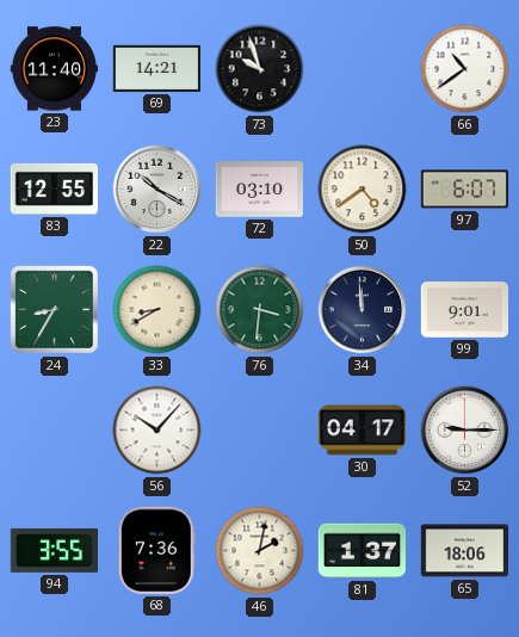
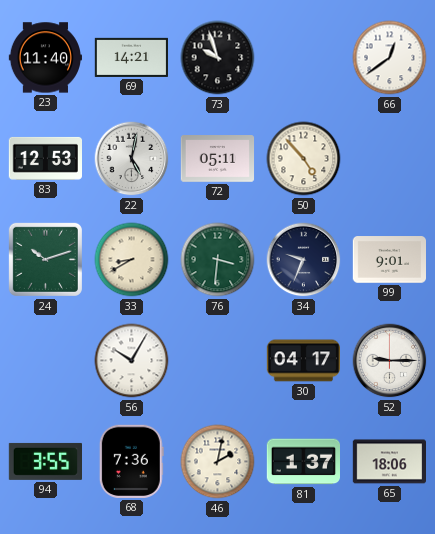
66: 10:39 -> 12:39 (390, 58)
83: 12:55 -> 12:53 (45, 158)
22: 10:20 -> 5:02 (132, 159)
72: 03:10 -> 05:11 (218, 159)
50: 4:39 -> 4:53 (304, 159)
97: 6:07 -> none (465, 190)
24: 8:35 -> 10:12 (45, 259)
34: 11:59 -> 9:34 (304, 260)
56: 10:07 -> 10:05 (132, 361)
